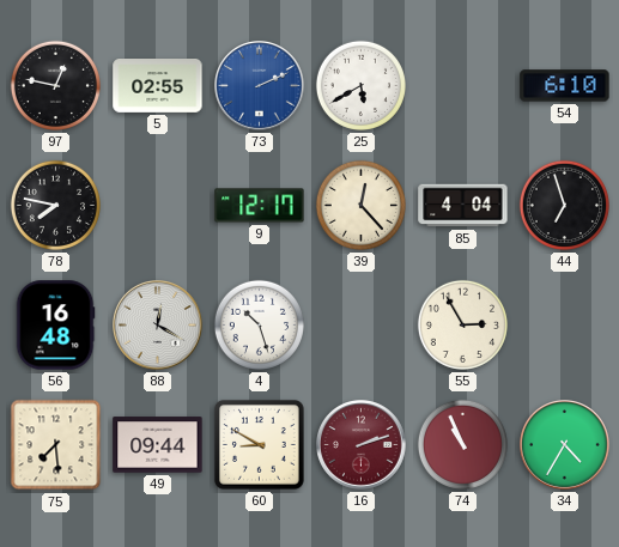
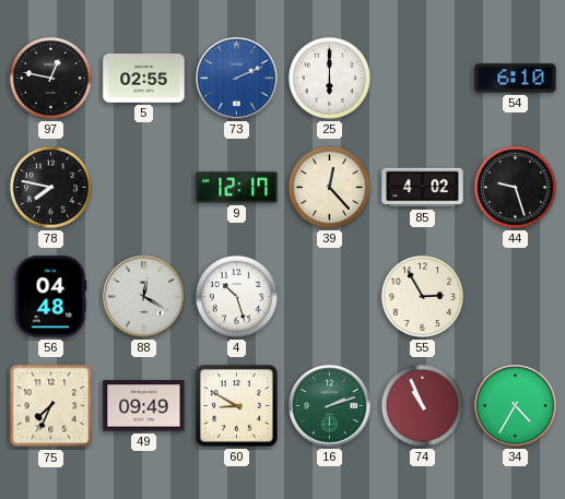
25: 5:40 -> 6:00 (329, 78)
85: 4:04 -> 4:02 (423, 188)
44: 6:57 -> 9:27 (515, 187)
56: 16:48 -> 04:48 (50, 297)
75: 7:29 -> 7:34 (51, 406)
49: 09:44 -> 09:49 (144, 406)
16 dial: burgundy -> green (330, 406)
